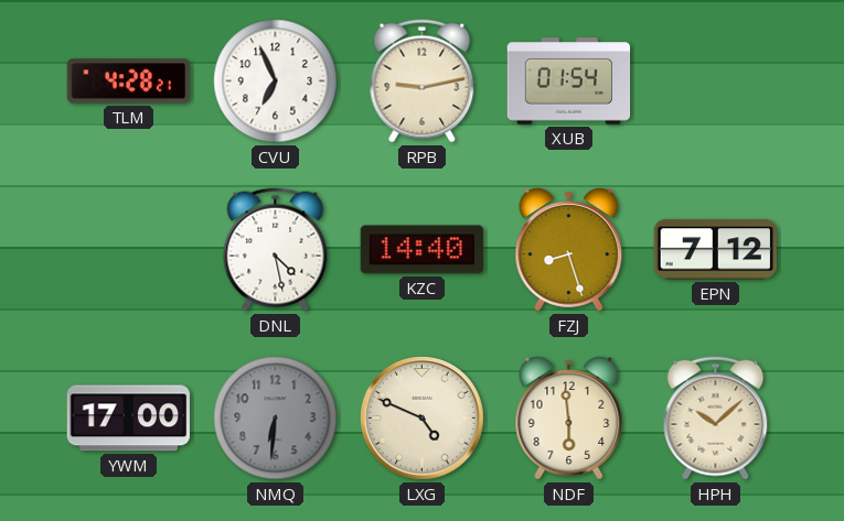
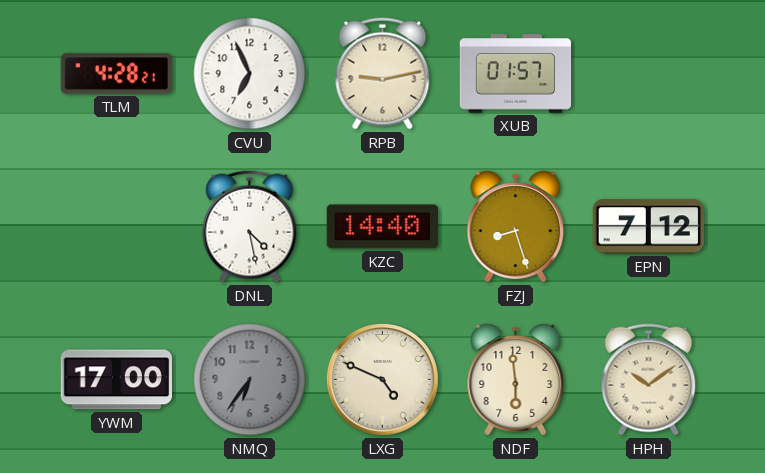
XUB: 01:54 -> 01:57 (516, 74)
NMQ: 6:31 -> 6:36 (250, 380)
HPH: 10:08 -> 10:09 (649, 380)
